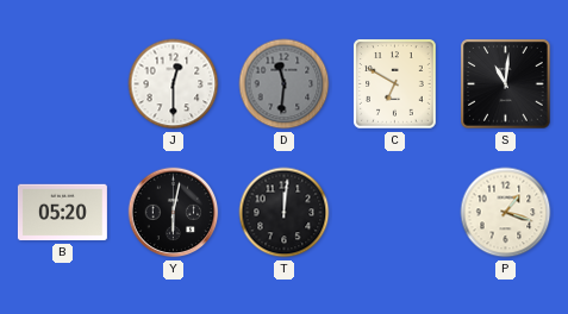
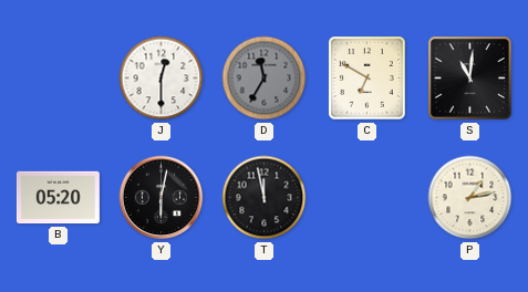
D: 11:31 -> 11:35 (265, 79)
T: 12:01 -> 11:58 (265, 198)
P: 1:18 -> 1:13 (470, 198)
